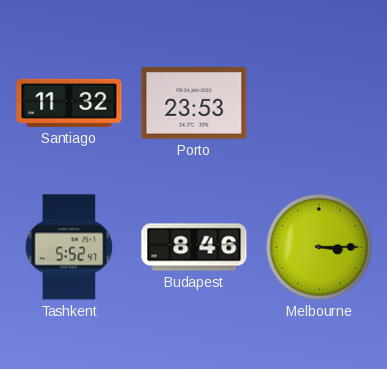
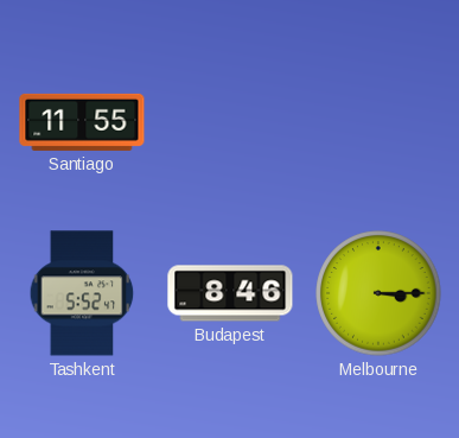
Santiago: 11:32 -> 11:55 (82, 122)
Porto: 23:53 -> none (194, 104)
